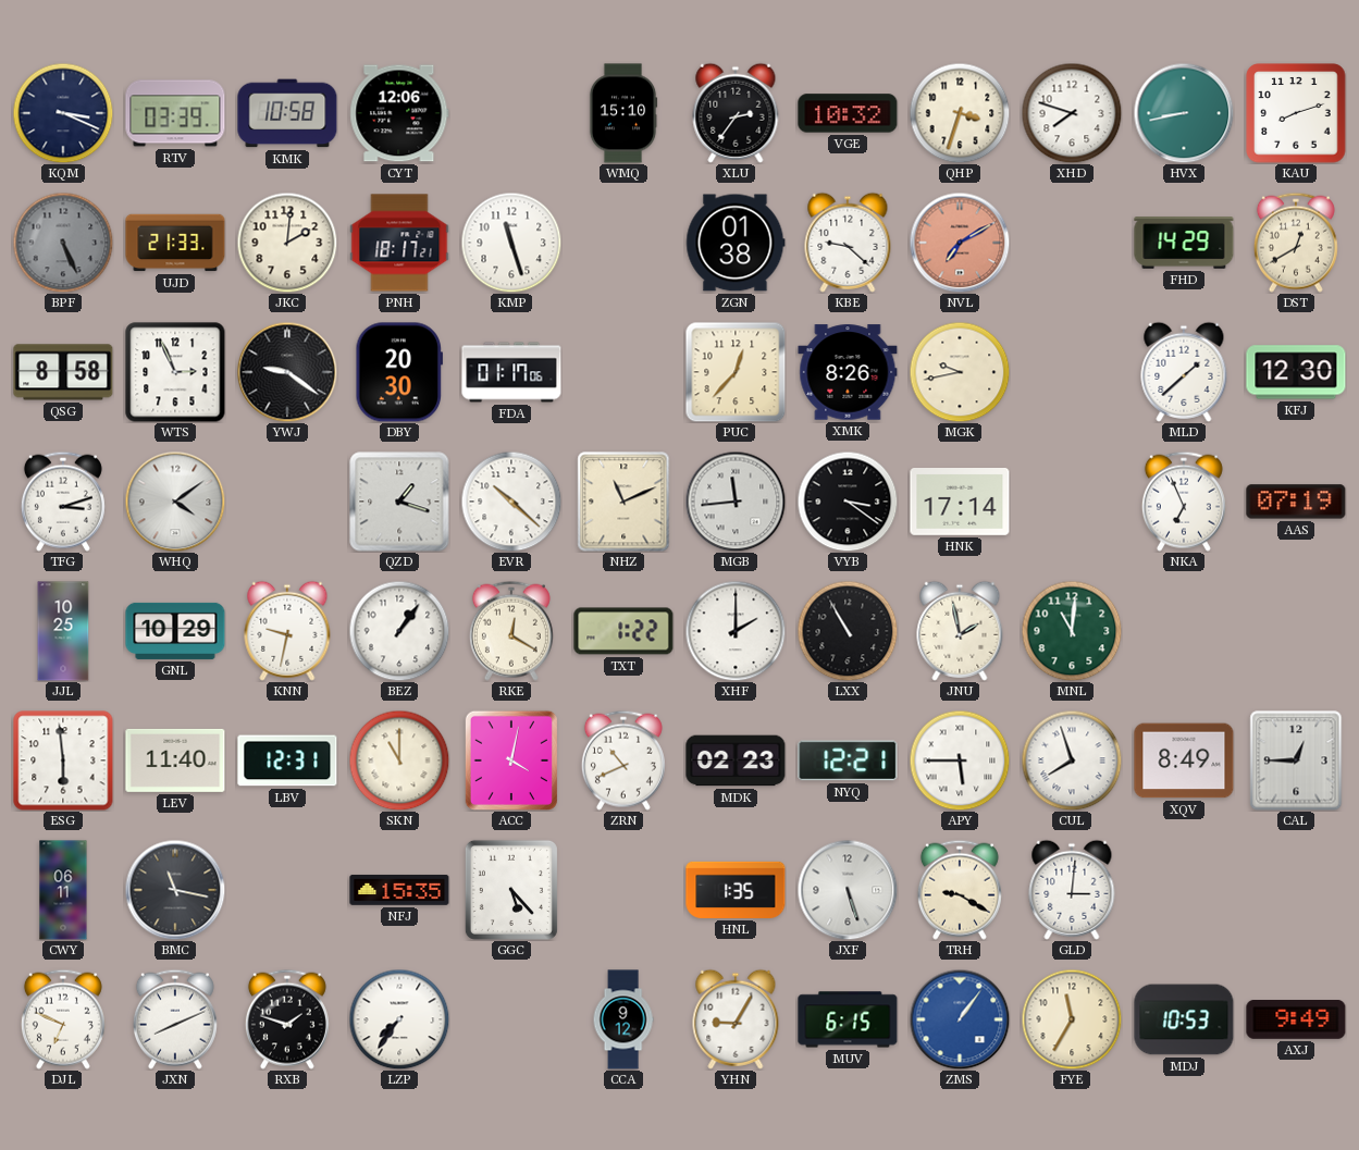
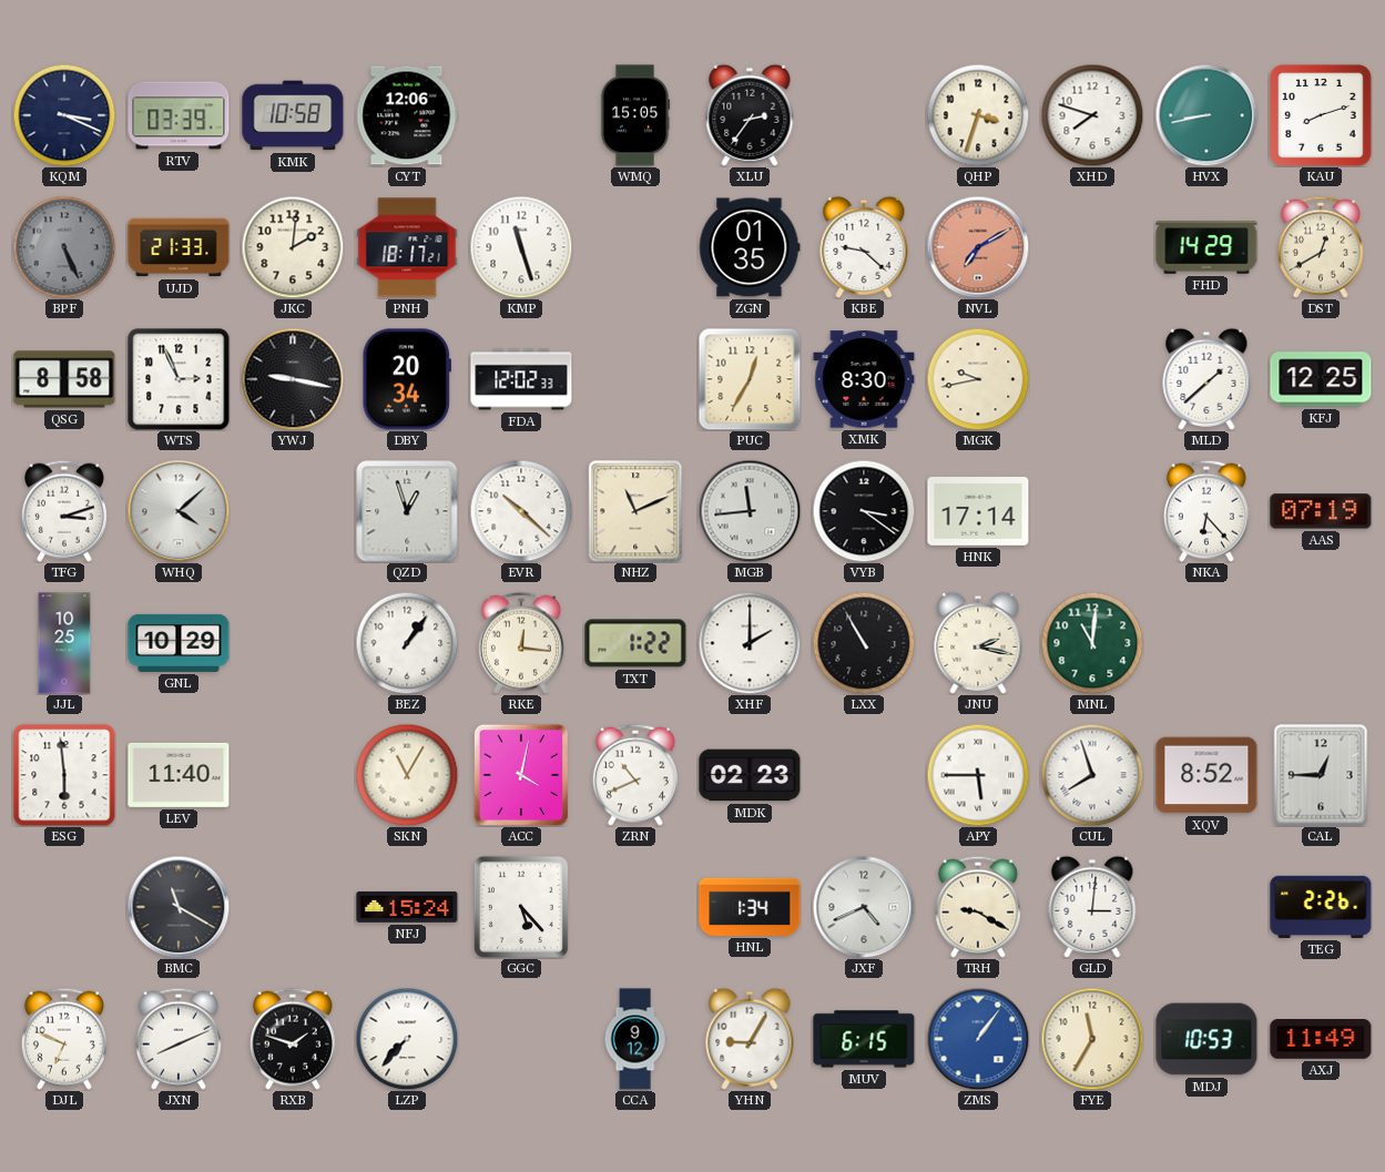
WMQ: 15:10 -> 15:05 (635, 115)
VGE: 10:32 -> none (848, 113)
ZGN: 01:38 -> 01:35 (750, 247)
YWJ: 9:21 -> 9:17 (293, 379)
DBY: 20:30 -> 20:34 (406, 379)
FDA: 01:17 -> 12:02 (521, 379)
PUC: 12:37 -> 12:35 (750, 379)
XMK: 8:26 -> 8:30 (864, 379)
KFJ: 12:30 -> 12:25 (1321, 379)
WHQ: 4:09 -> 4:08 (179, 511)
QZD: 1:18 -> 12:57 (407, 511)
NKA: 6:56 -> 6:23 (1206, 511)
KNN: 9:32 -> none (287, 631)
RKE: 12:20 -> 12:16 (521, 643)
JNU: 1:58 -> 2:17 (978, 643)
LBV: 12:31 -> none (287, 761)
SKN: 11:00 -> 11:05 (407, 775)
NYQ: 12:21 -> none (848, 761)
XQV: 8:49 -> 8:52 (1206, 775)
CWY: 06:11 -> none (63, 890)
BMC: 11:17 -> 11:20 (179, 907)
NFJ: 15:35 -> 15:24 (407, 907)
HNL: 1:35 -> 1:34 (750, 907)
JXF: 5:27 -> 4:41 (864, 907)
TEG: none -> 2:26 (1321, 907)
LZP: 7:36 -> 7:37 (407, 1039)
AXJ: 9:49 -> 11:49 (1321, 1040)
